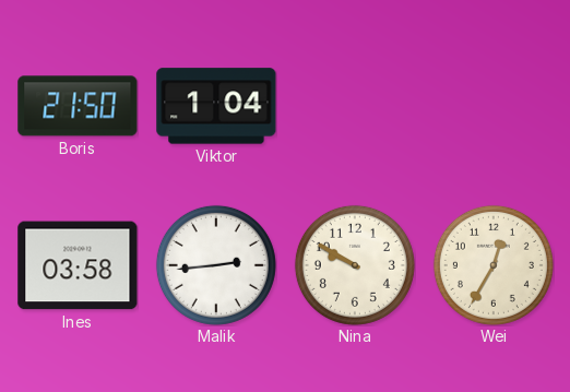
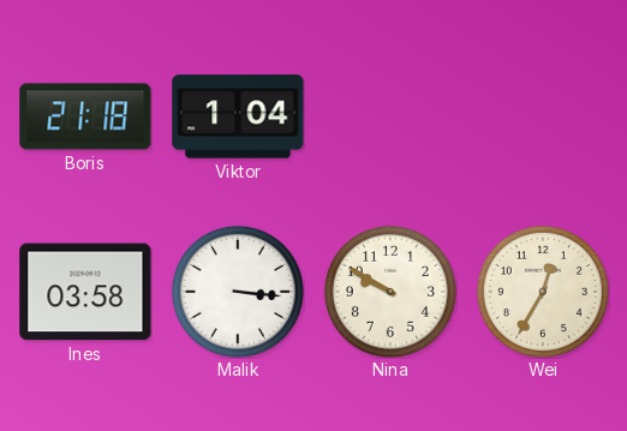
Boris: 21:50 -> 21:18 (85, 116)
Malik: 2:44 -> 3:16 (238, 292)
